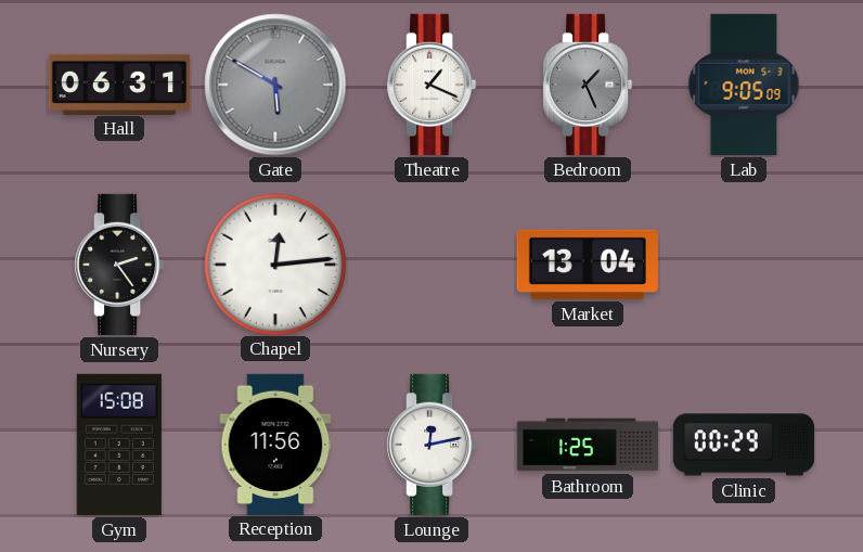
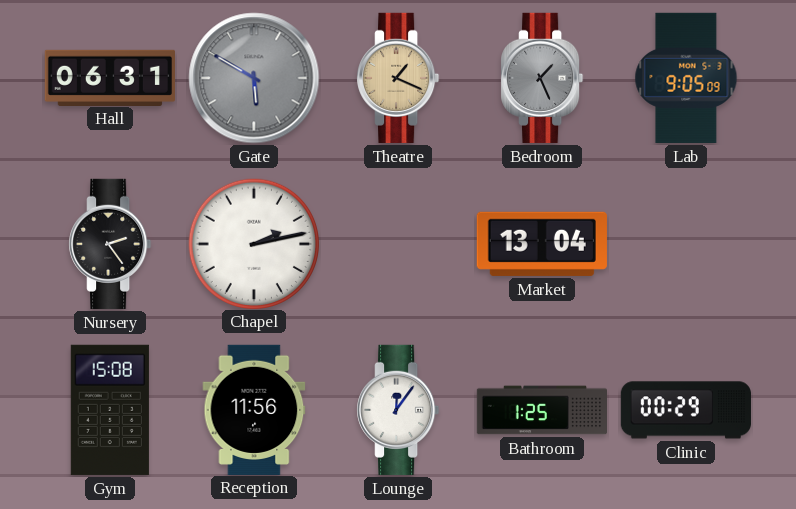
Theatre dial: white -> champagne (398, 78)
Chapel: 12:14 -> 2:13 (253, 243)
Lounge: 12:13 -> 12:06 (398, 410)
